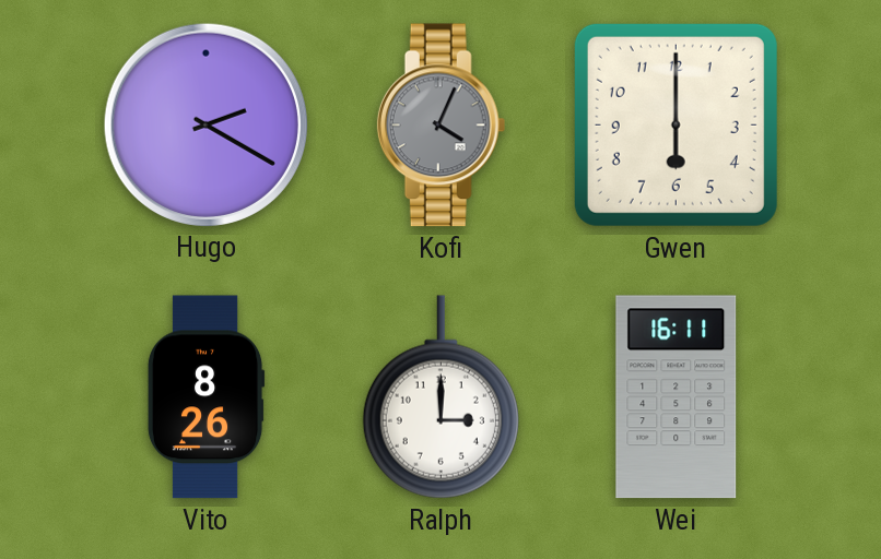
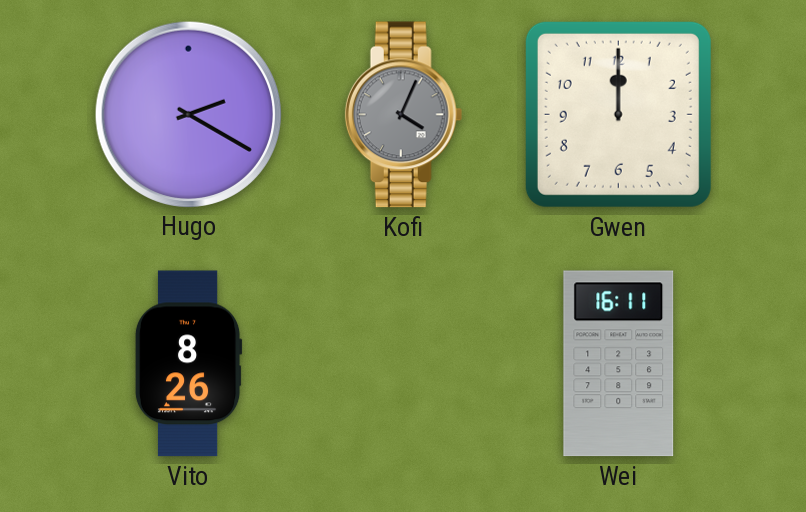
Gwen: 6:00 -> 12:00 (618, 114)
Ralph: 3:00 -> none (440, 397)
